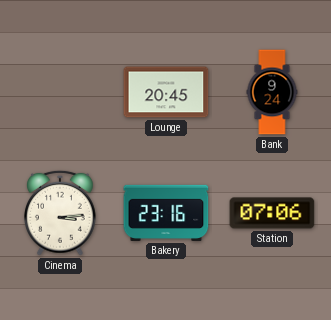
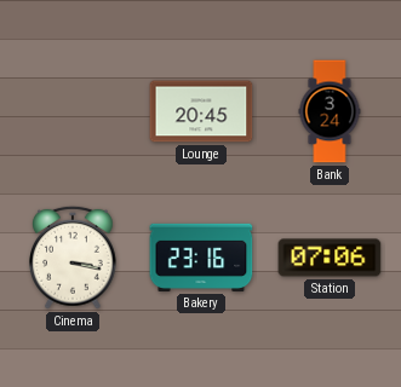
Bank: 9:24 -> 3:24 (330, 111)
Cinema: 3:14 -> 3:17 (74, 258)
